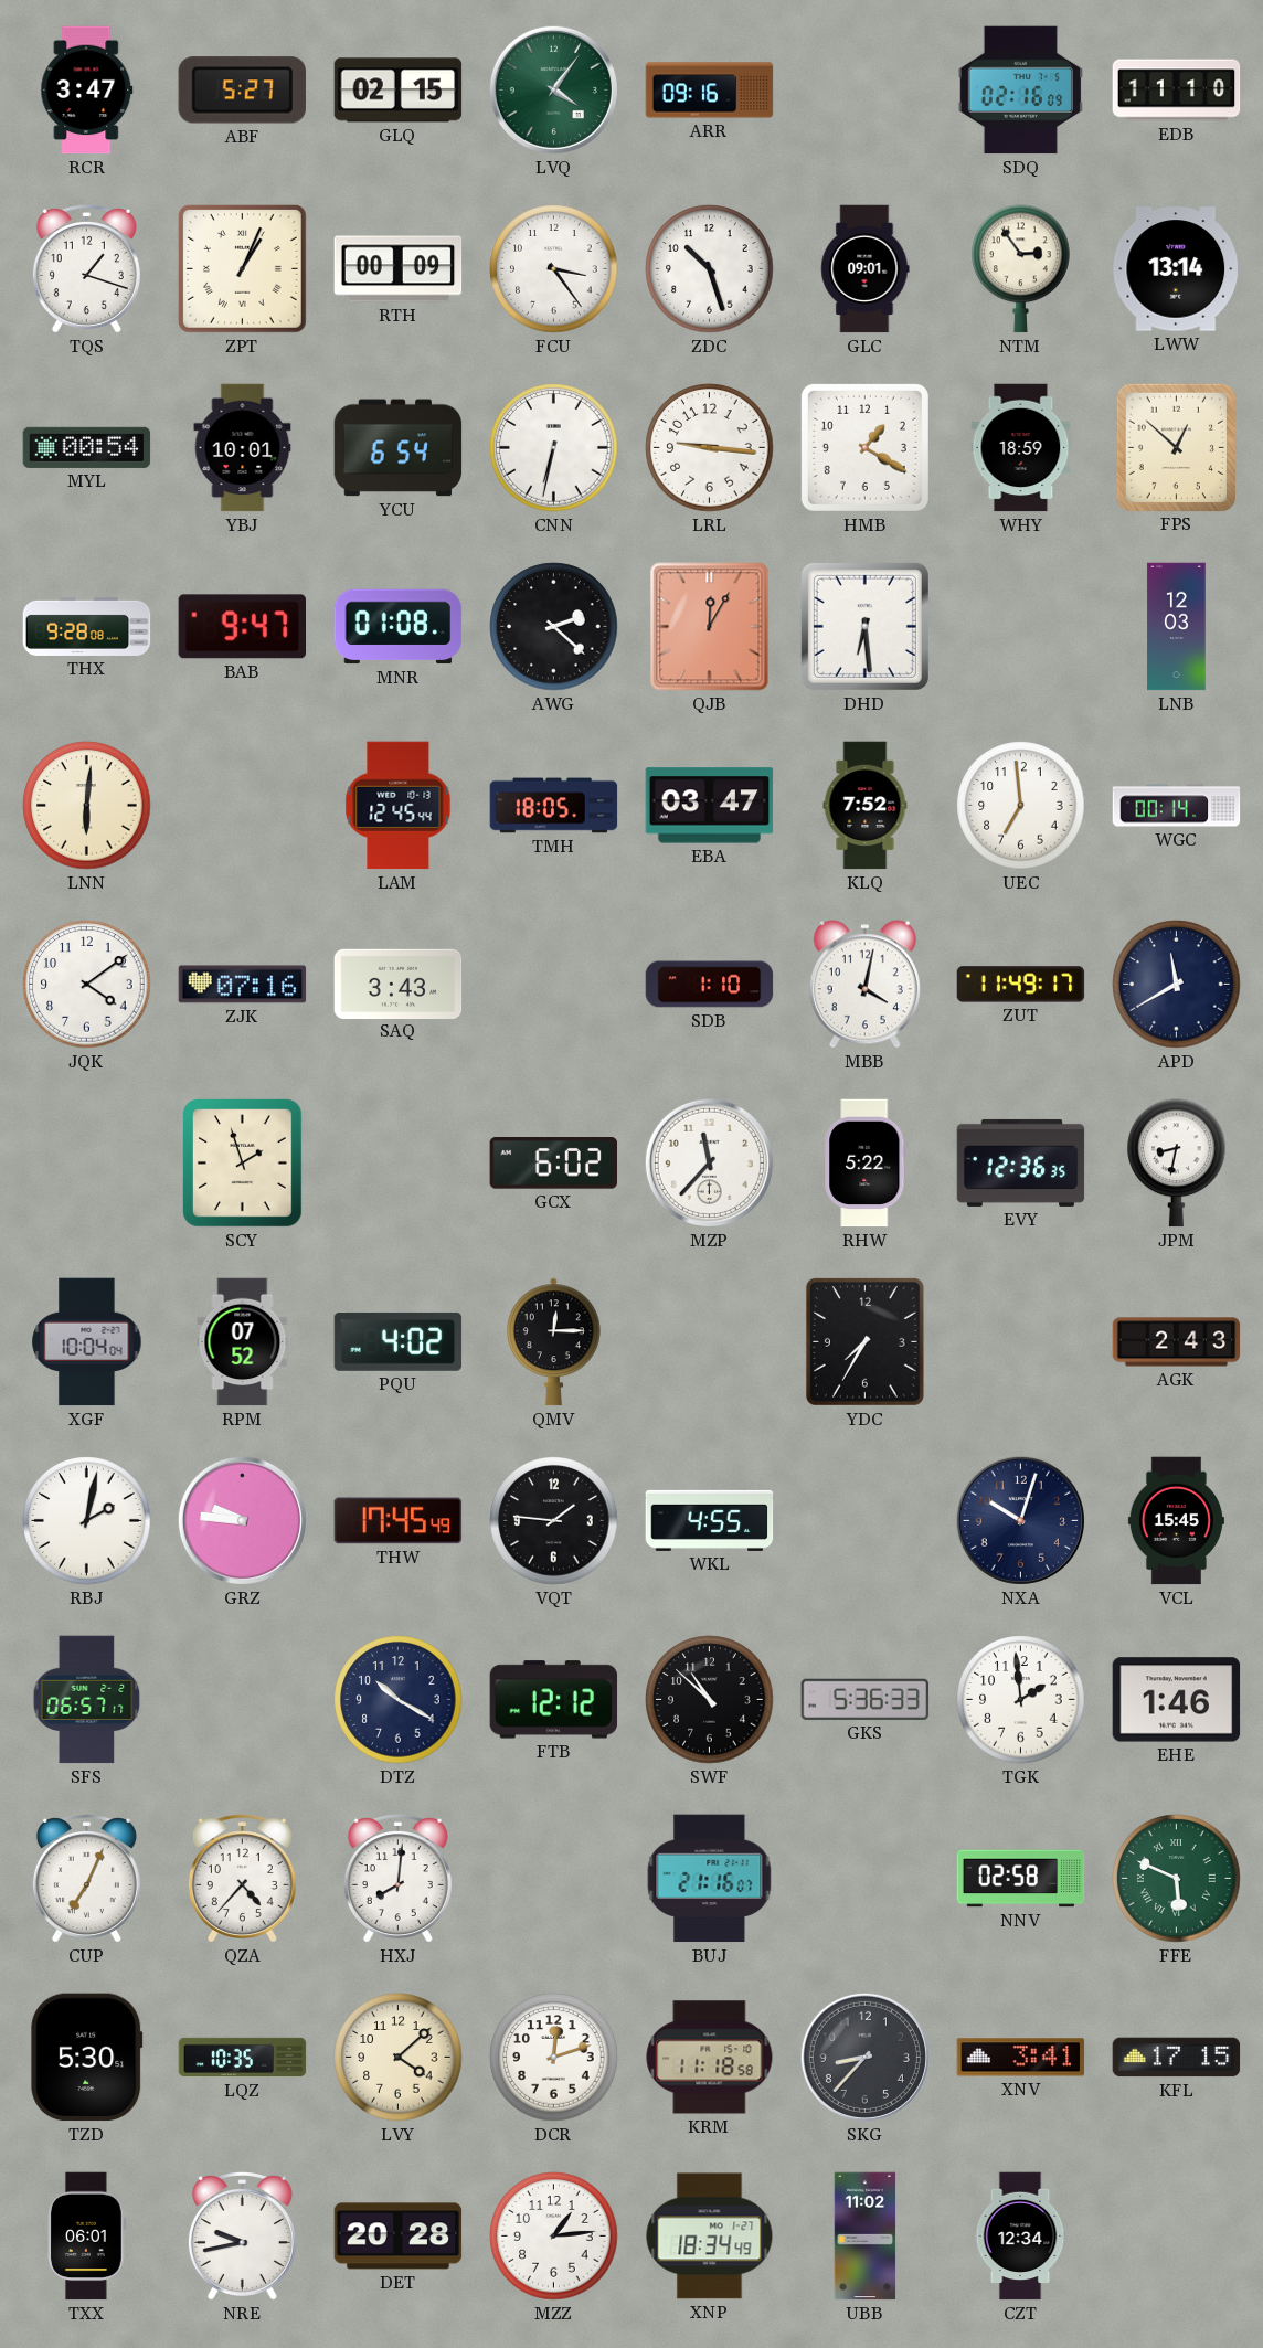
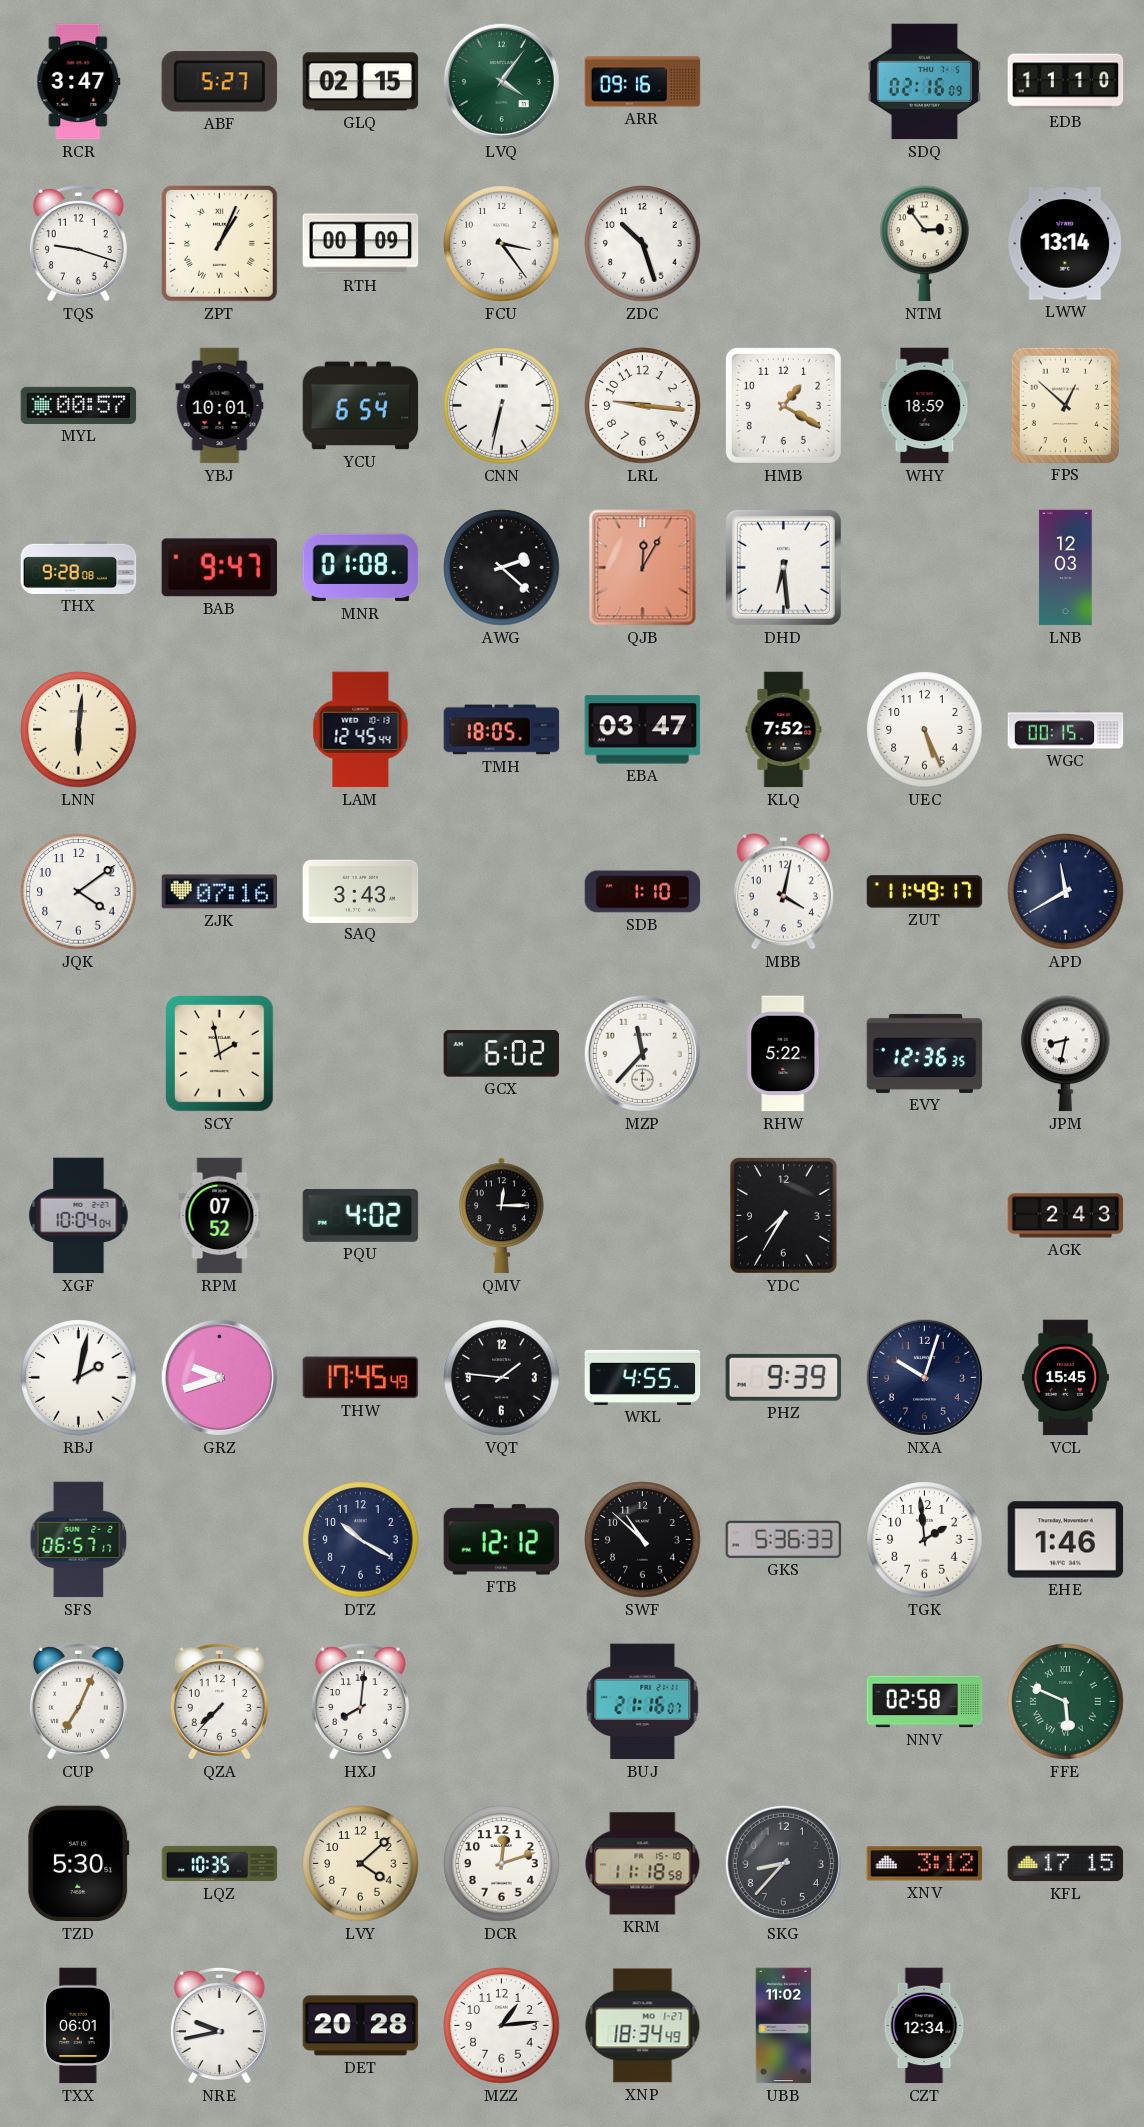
TQS: 1:18 -> 9:18 (78, 244)
GLC: 09:01 -> none (866, 269)
MYL: 00:54 -> 00:57 (79, 405)
UEC: 6:59 -> 5:26 (925, 730)
WGC: 00:14 -> 00:15 (1066, 730)
SCY: 1:57 -> 1:58 (220, 1054)
GRZ: 9:46 -> 9:42 (219, 1377)
PHZ: none -> 9:39 (783, 1377)
QZA: 4:37 -> 7:37 (219, 1702)
XNV: 3:41 -> 3:12 (925, 1864)
